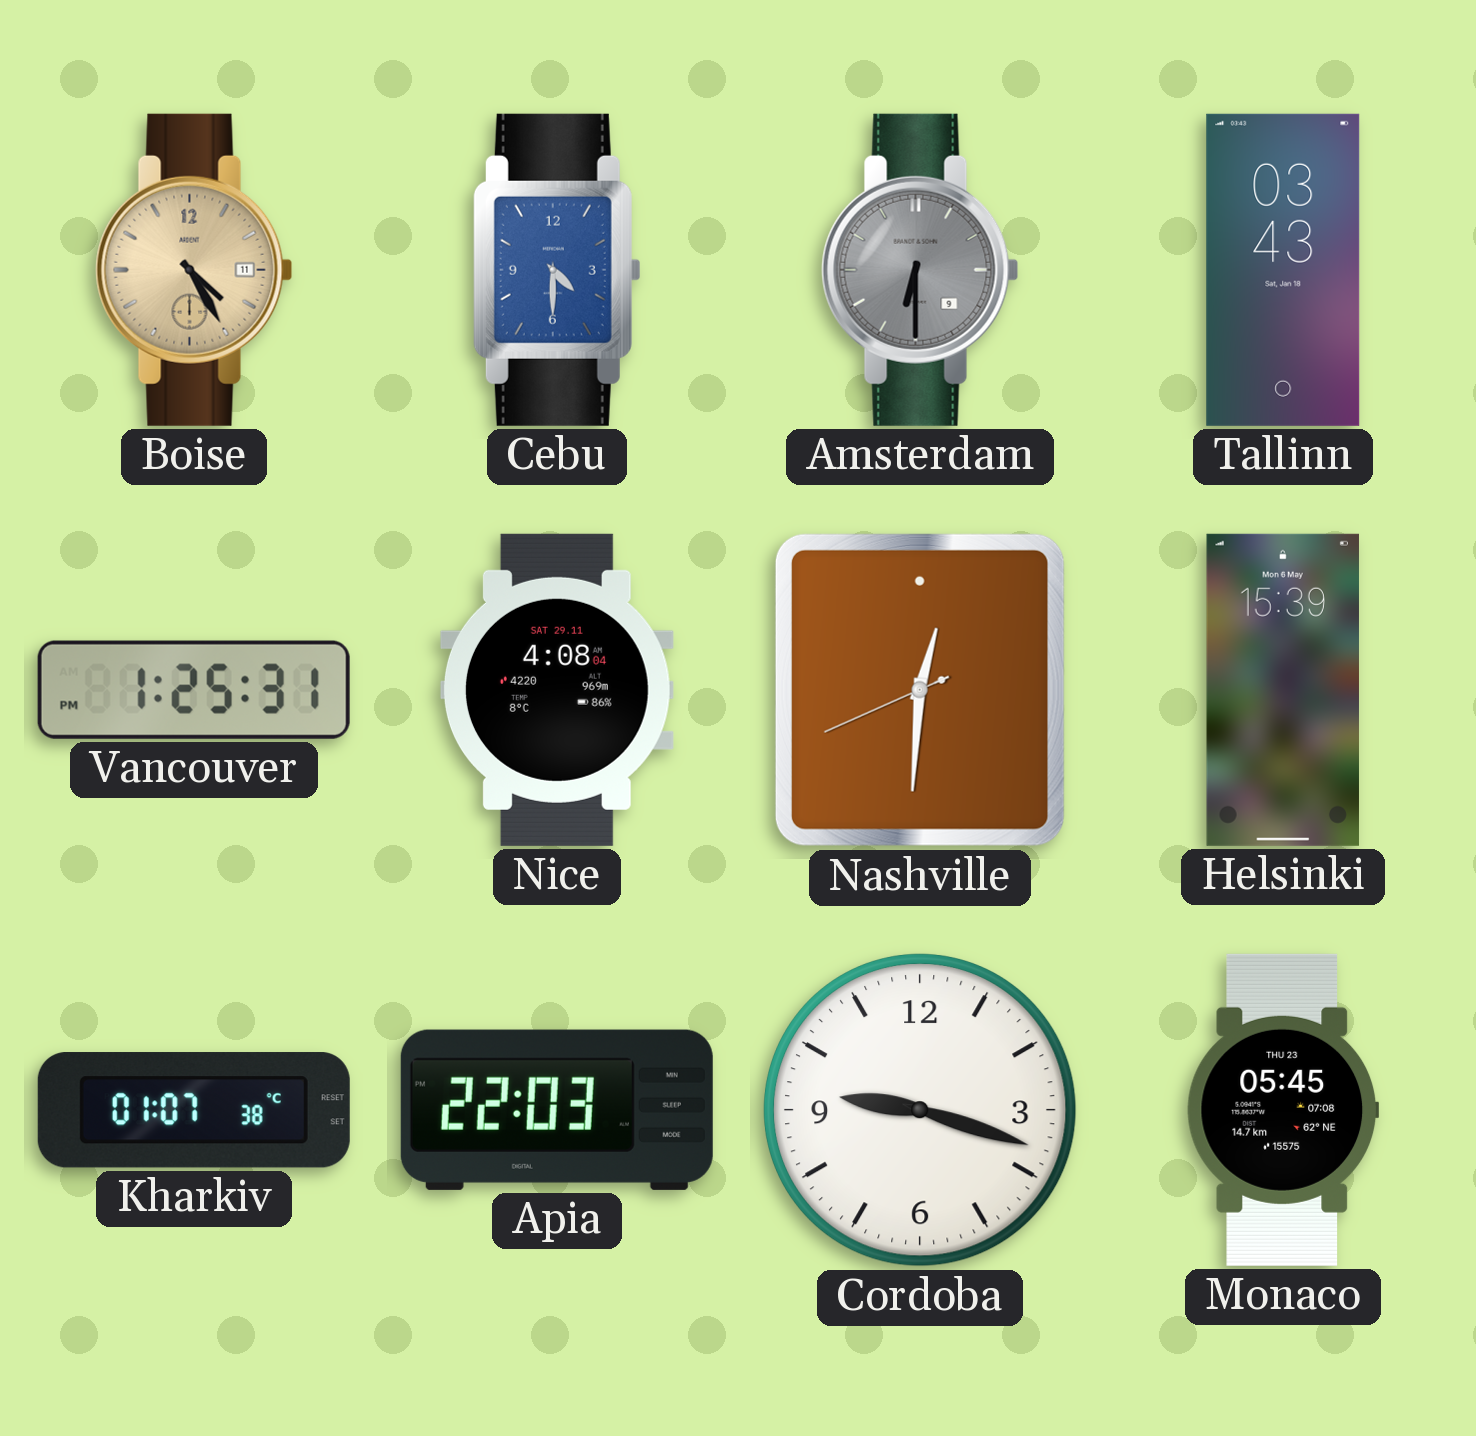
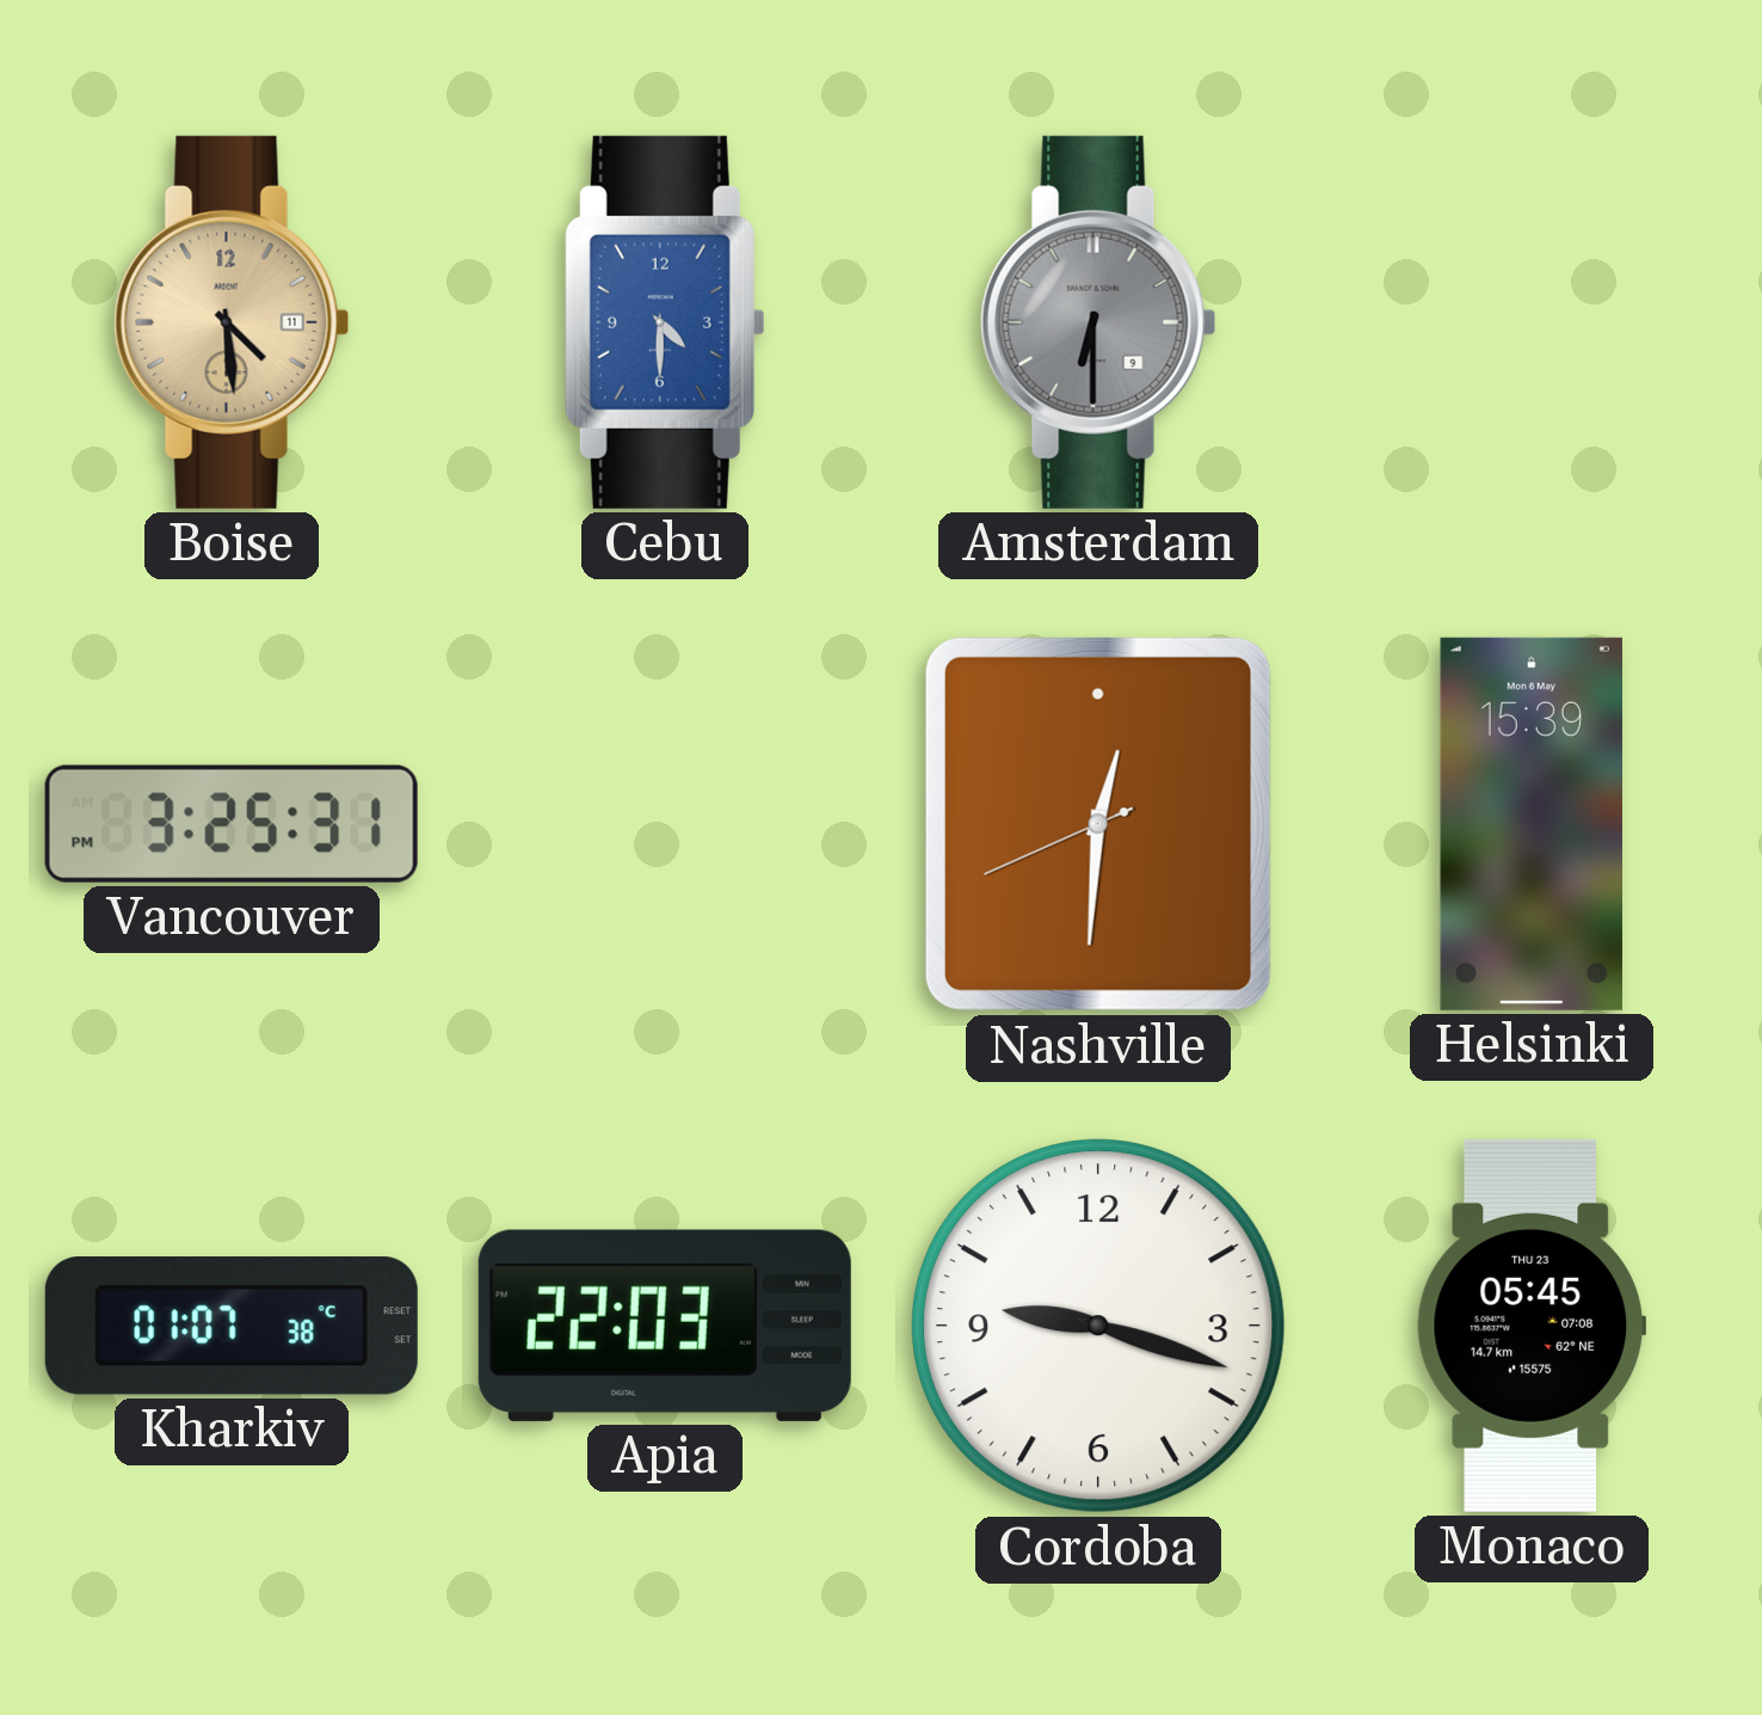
Boise: 4:25 -> 4:29 (232, 322)
Tallinn: 03:43 -> none (1283, 270)
Vancouver: 1:25 -> 3:25 (232, 824)
Nice: 4:08 -> none (557, 690)
